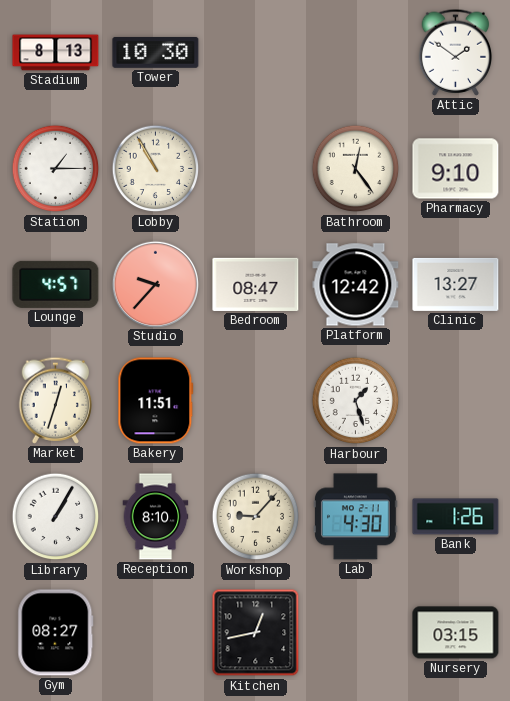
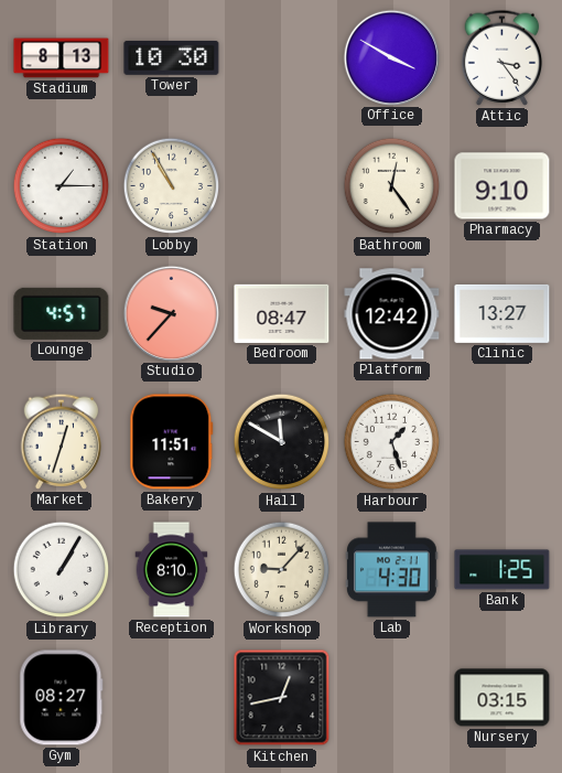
Office: none -> 3:50 (391, 57)
Attic: 1:51 -> 3:24 (502, 57)
Hall: none -> 11:50 (282, 442)
Bank: 1:26 -> 1:25 (502, 570)
